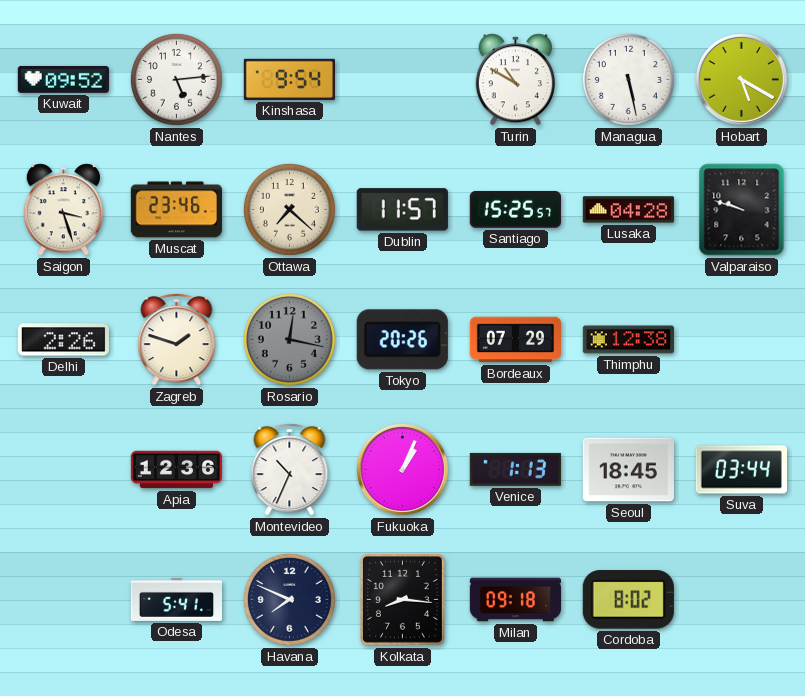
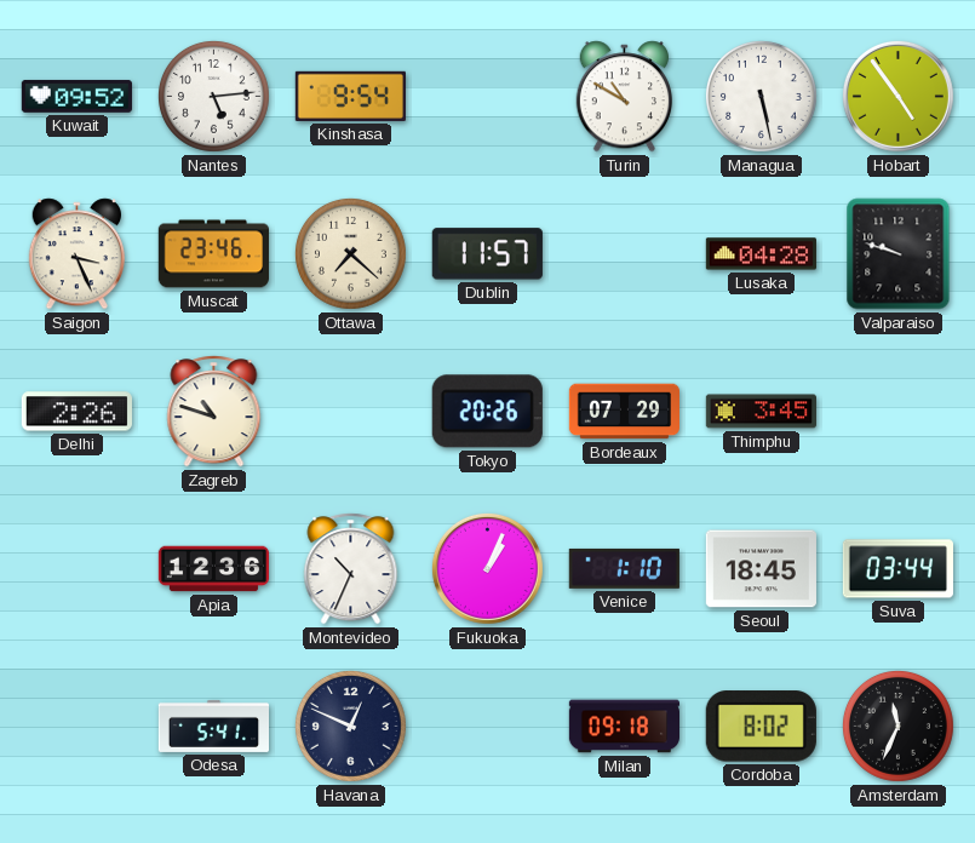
Hobart: 5:20 -> 4:54 (897, 96)
Saigon: 3:27 -> 3:26 (76, 254)
Santiago: 15:25 -> none (515, 210)
Zagreb: 1:48 -> 10:48 (214, 412)
Rosario: 12:17 -> none (289, 339)
Thimphu: 12:38 -> 3:45 (761, 412)
Venice: 1:13 -> 1:10 (624, 568)
Havana: 7:49 -> 12:49 (350, 726)
Kolkata: 8:16 -> none (403, 600)
Amsterdam: none -> 11:34 (897, 726)
